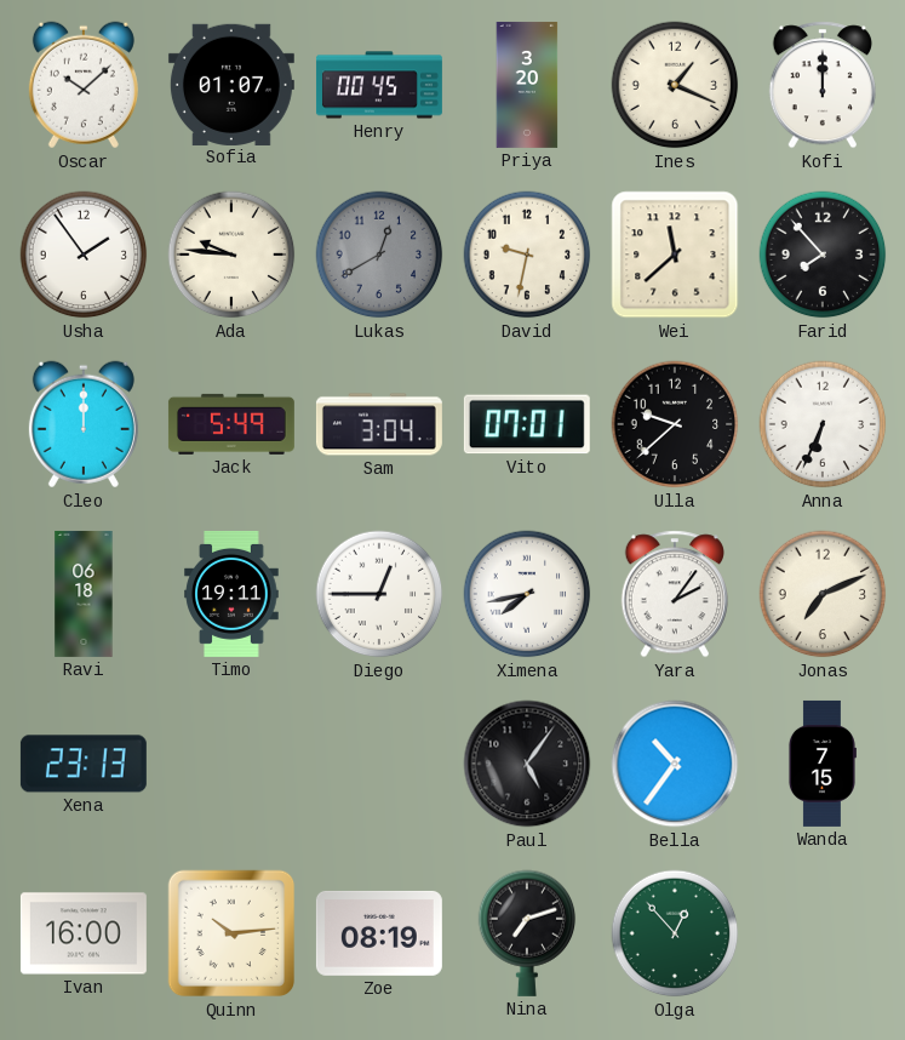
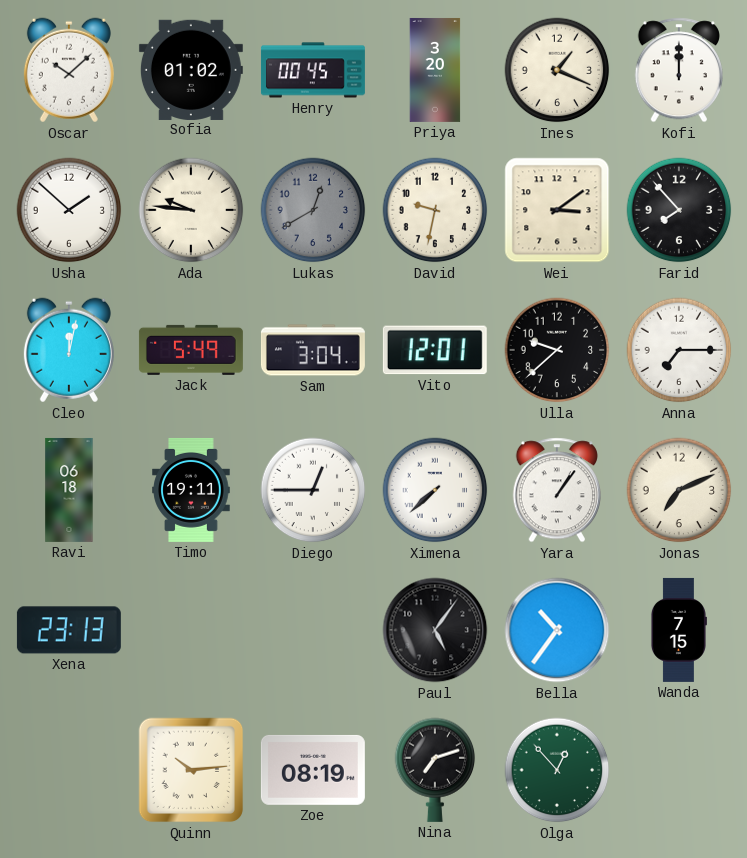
Sofia: 01:07 -> 01:02 (191, 69)
Usha: 1:54 -> 1:52 (69, 210)
Wei: 11:38 -> 3:09 (557, 210)
Cleo: 12:00 -> 12:02 (69, 350)
Vito: 07:01 -> 12:01 (435, 350)
Anna: 6:34 -> 7:15 (679, 350)
Ximena: 7:43 -> 7:38 (435, 490)
Yara: 2:06 -> 1:06 (556, 490)
Ivan: 16:00 -> none (84, 933)
